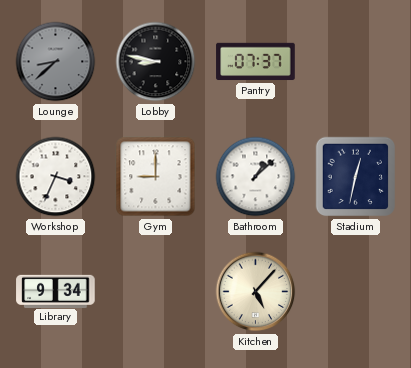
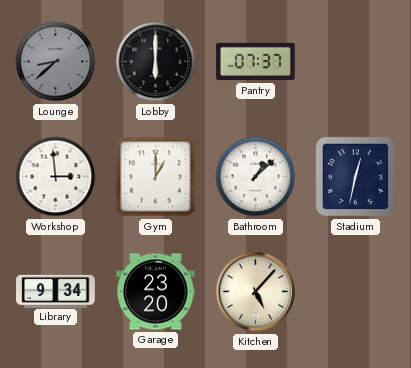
Lobby: 8:47 -> 6:00 (156, 62)
Workshop: 3:34 -> 2:59 (56, 177)
Gym: 9:00 -> 1:00 (156, 177)
Garage: none -> 23:20 (156, 292)
